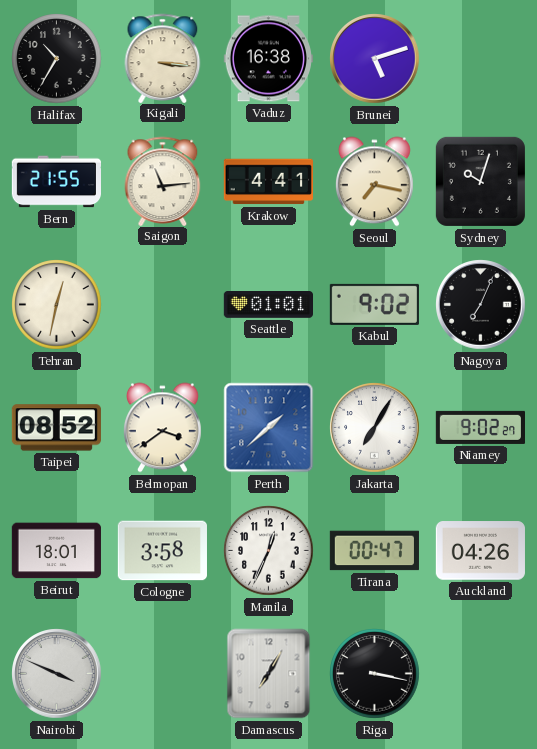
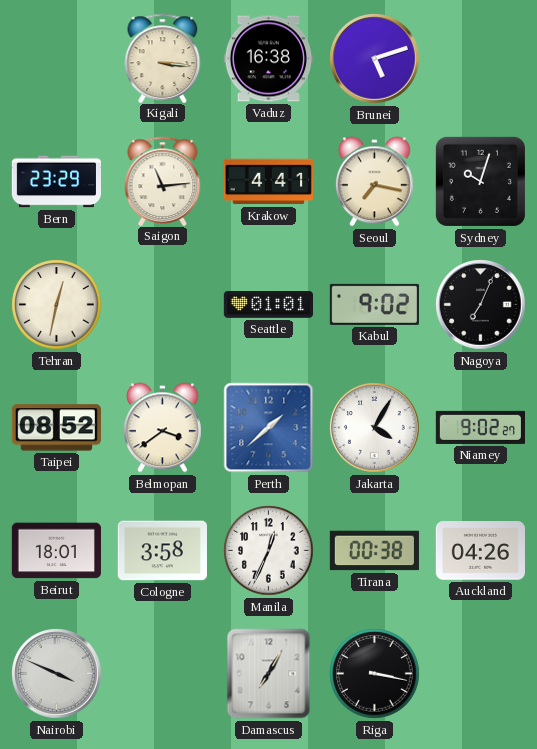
Halifax: 10:35 -> none (57, 59)
Bern: 21:55 -> 23:29 (56, 182)
Jakarta: 7:05 -> 4:05 (375, 428)
Tirana: 00:47 -> 00:38 (374, 551)
